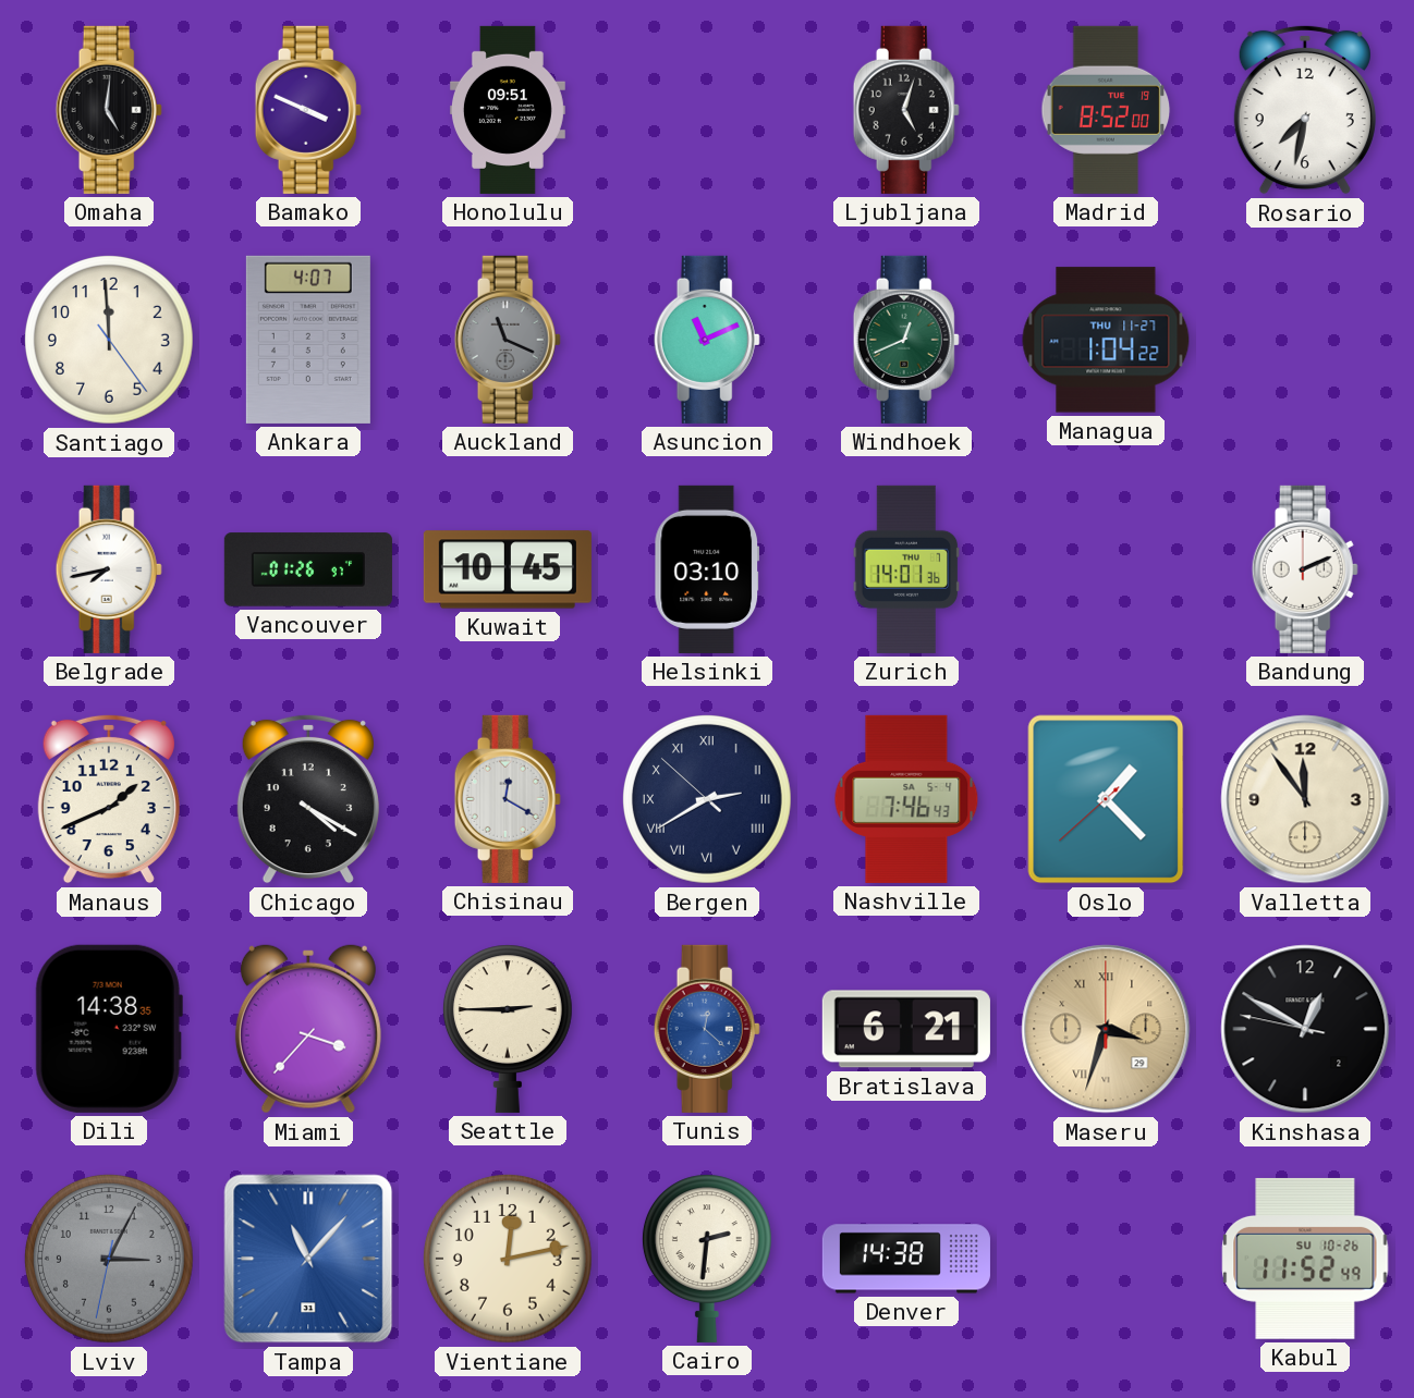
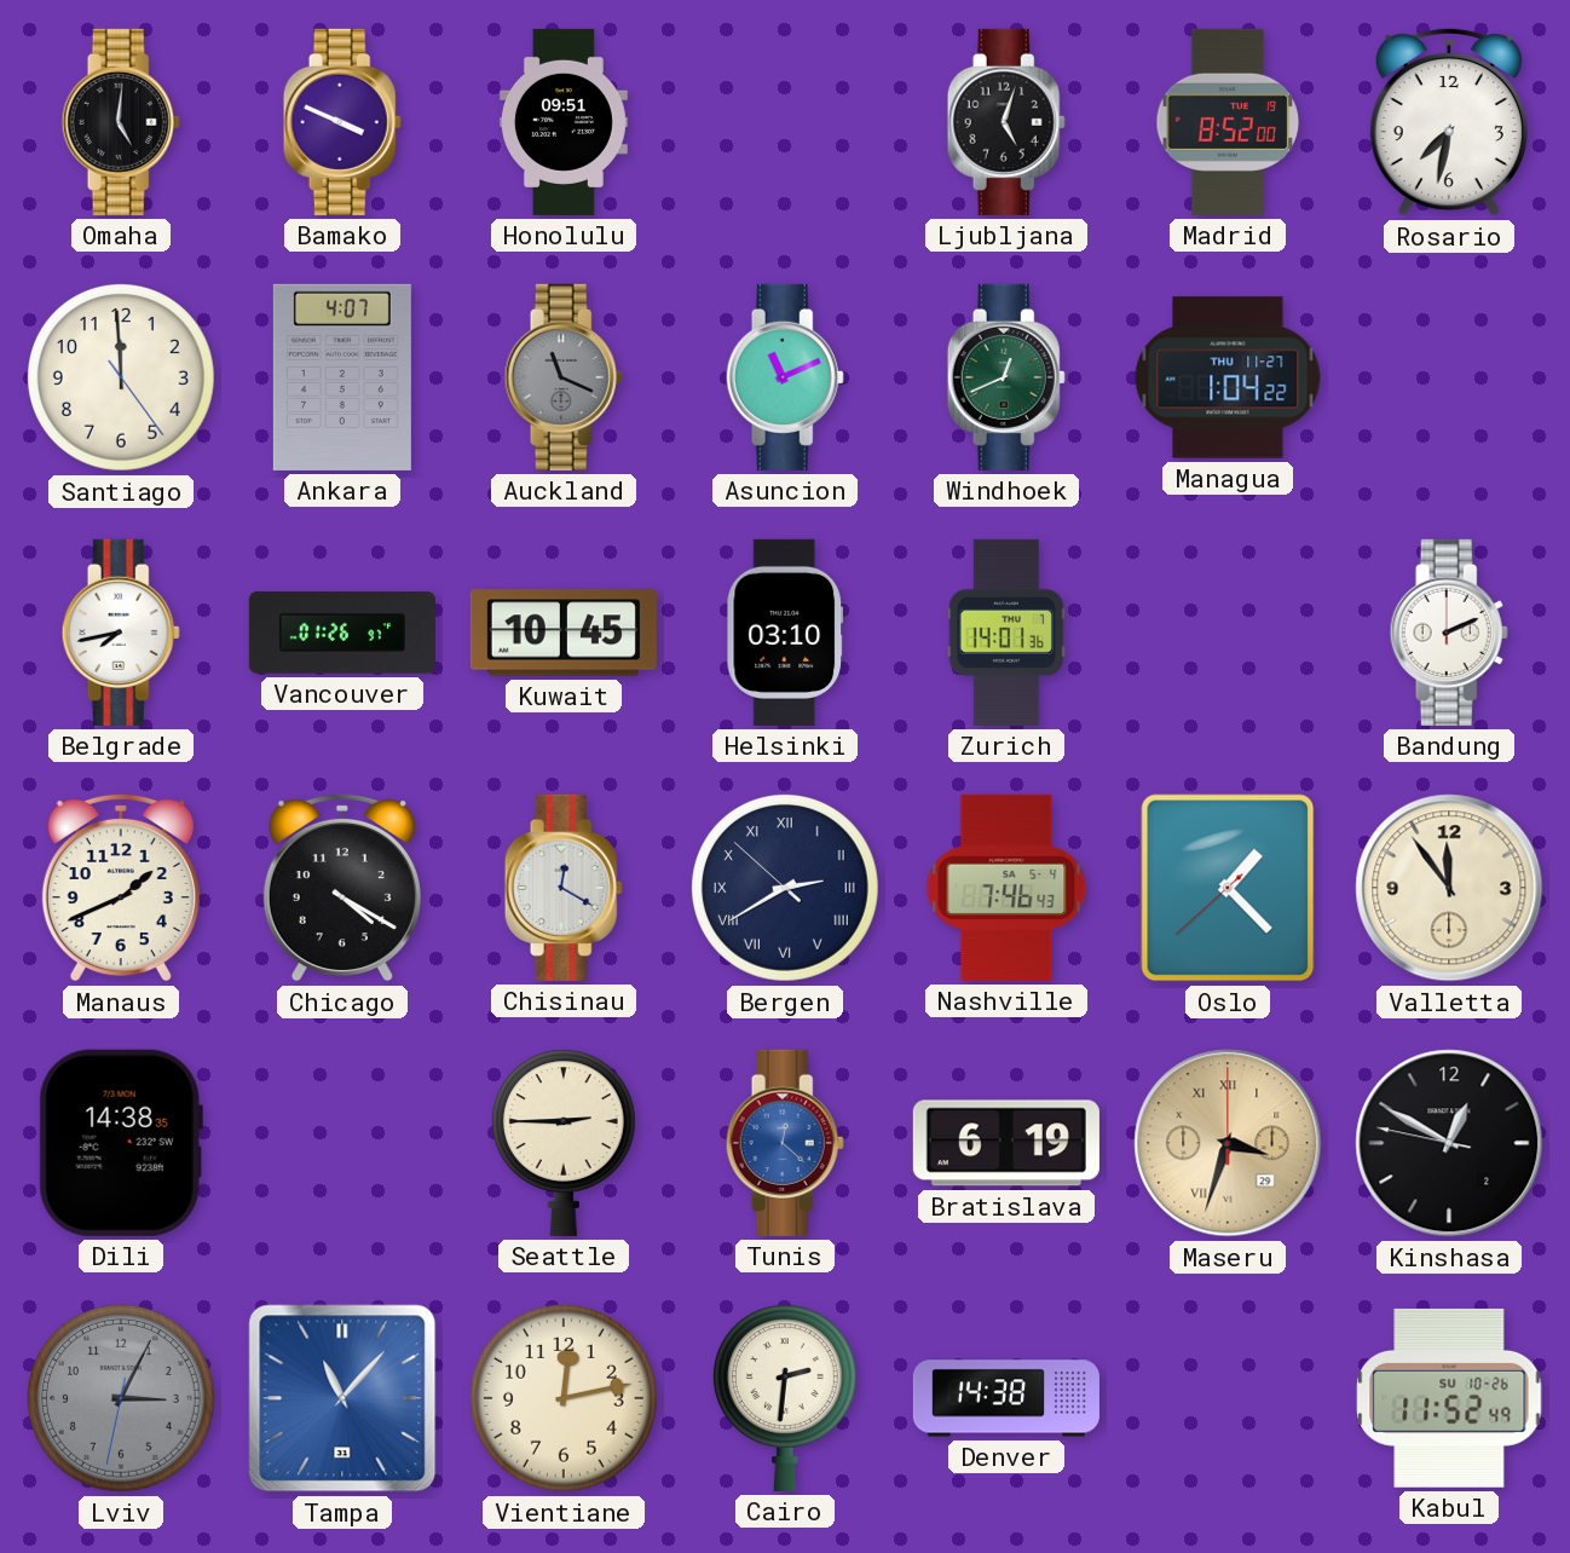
Miami: 3:37 -> none (308, 1029)
Bratislava: 6:21 -> 6:19 (1006, 1143)
